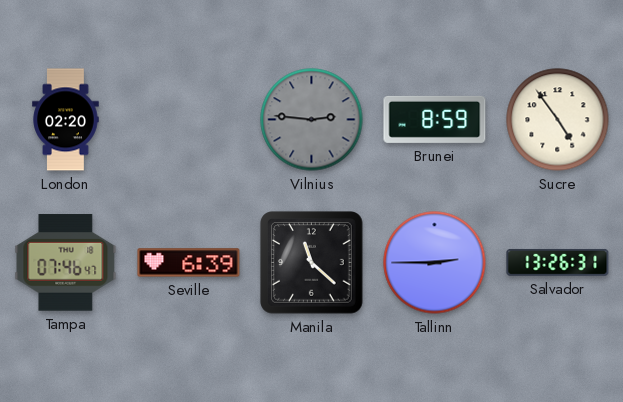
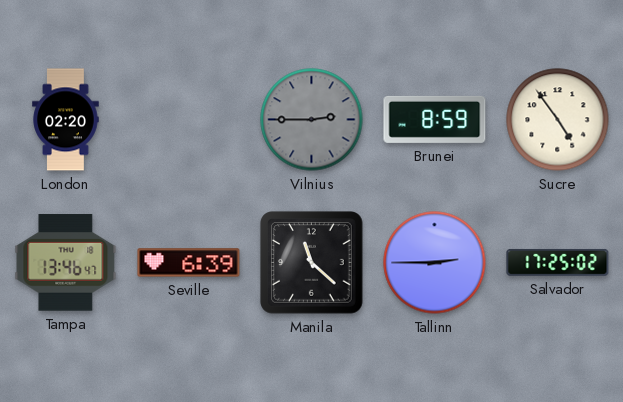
Vilnius: 2:46 -> 2:45 (312, 120)
Tampa: 07:46 -> 13:46 (66, 263)
Salvador: 13:26 -> 17:25 (558, 262)
